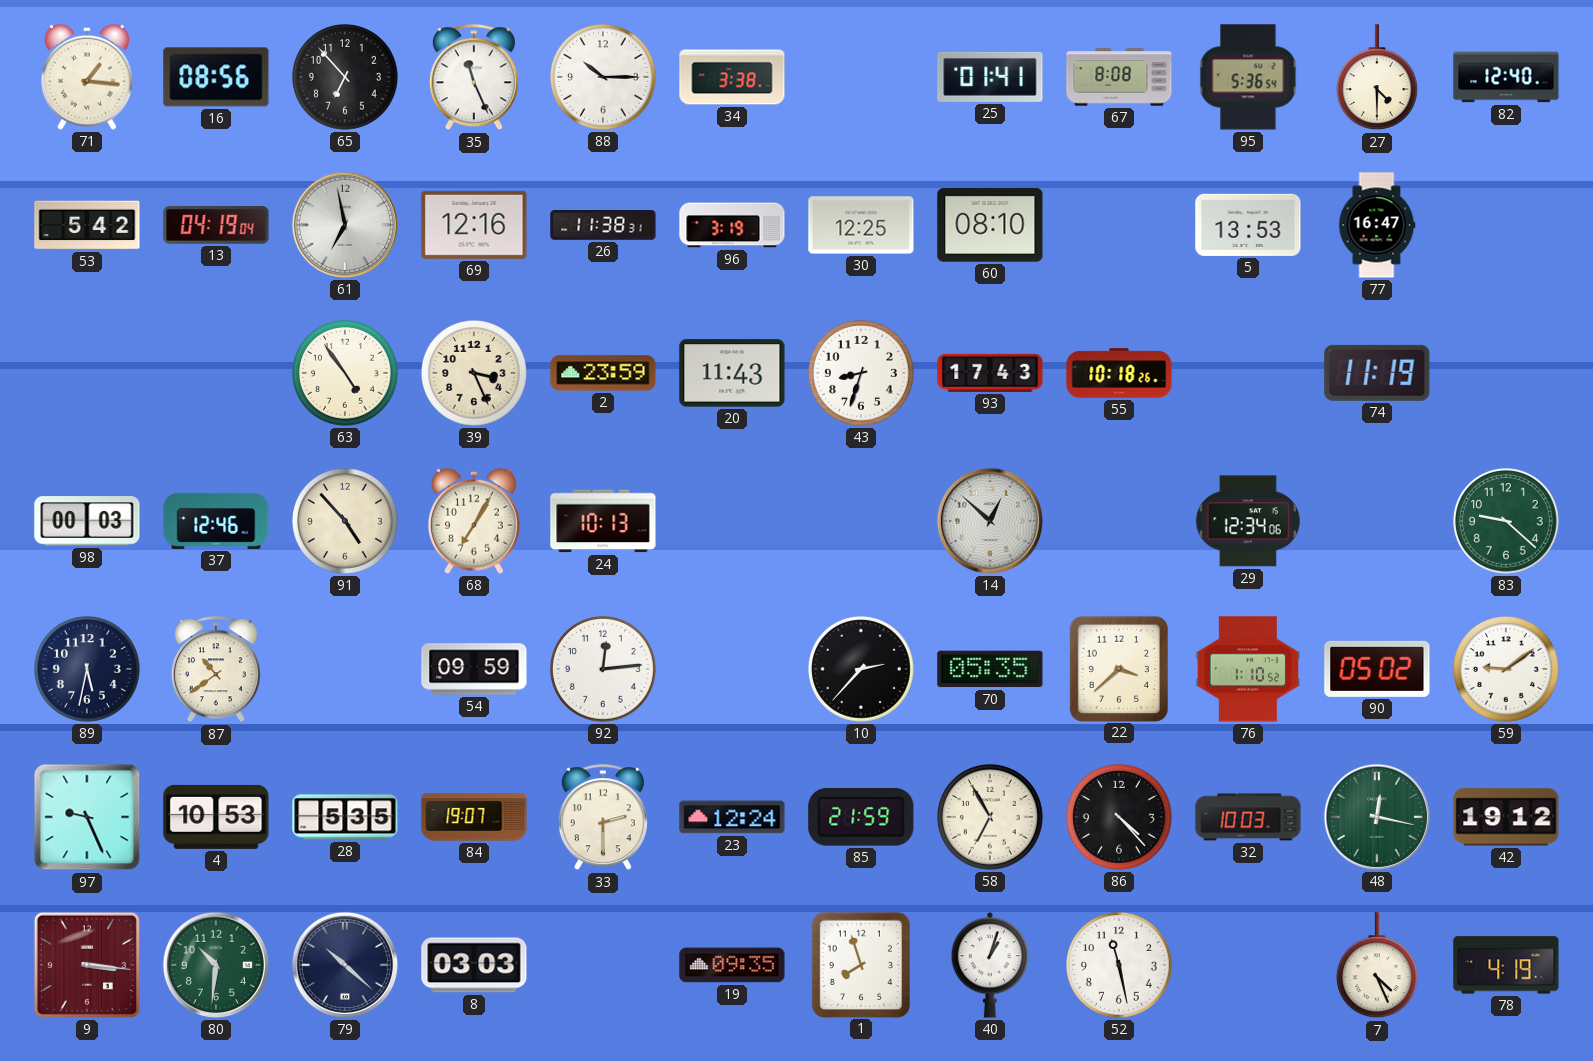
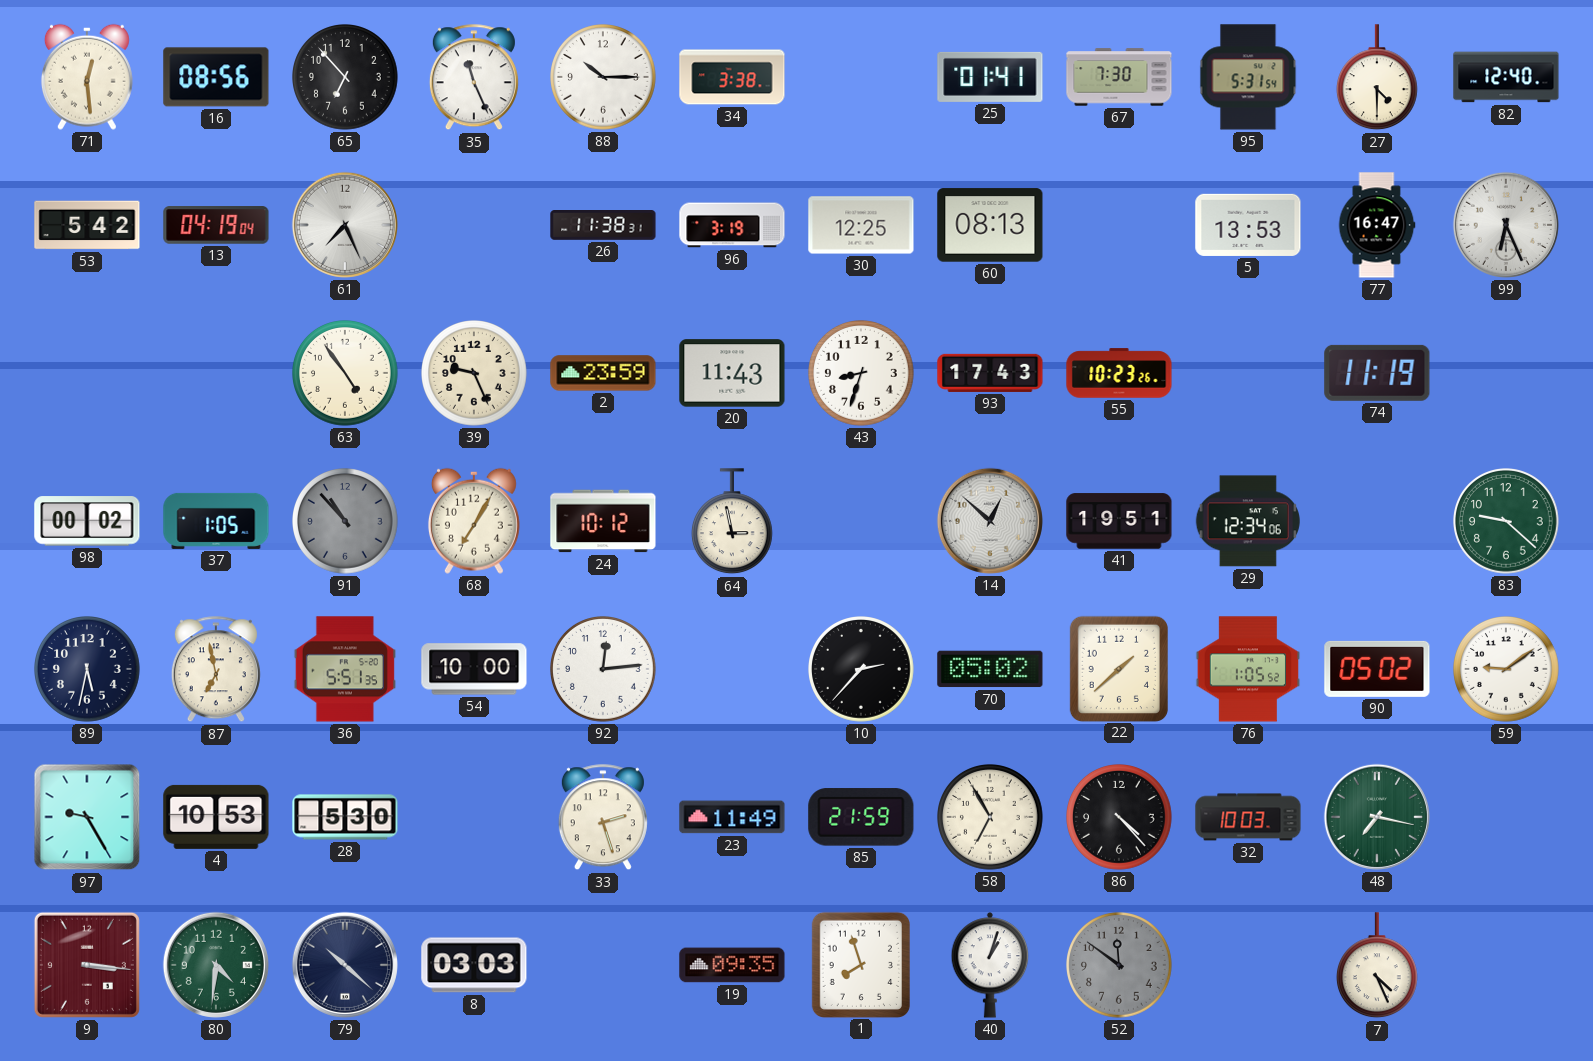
71: 1:16 -> 12:29 (87, 77)
67: 8:08 -> 7:30 (1119, 77)
95: 5:36 -> 5:31 (1248, 77)
61: 6:58 -> 7:26 (345, 225)
69: 12:16 -> none (474, 225)
60: 08:10 -> 08:13 (990, 225)
99: none -> 6:26 (1506, 225)
39: 3:26 -> 9:26 (475, 374)
55: 10:18 -> 10:23 (1119, 373)
98: 00:03 -> 00:02 (87, 521)
37: 12:46 -> 1:05 (216, 521)
91: 4:53 -> 10:53 (346, 522)
91 dial: cream -> grey (346, 522)
24: 10:13 -> 10:12 (603, 521)
64: none -> 2:58 (732, 522)
41: none -> 19:51 (1119, 521)
87: 10:39 -> 6:58 (216, 670)
36: none -> 5:51 (345, 669)
54: 09:59 -> 10:00 (474, 669)
70: 05:35 -> 05:02 (990, 669)
22: 3:38 -> 1:38 (1119, 668)
76: 1:10 -> 1:05 (1248, 669)
97: 9:26 -> 9:25 (87, 817)
28: 5:35 -> 5:30 (345, 817)
84: 19:07 -> none (474, 817)
33: 2:30 -> 2:27 (603, 818)
23: 12:24 -> 11:49 (732, 817)
48: 12:17 -> 7:17 (1377, 817)
42: 19:12 -> none (1506, 817)
80: 10:31 -> 4:31 (216, 965)
52: 11:28 -> 11:51 (1120, 966)
52 dial: white -> grey (1120, 966)
78: 4:19 -> none (1506, 965)
